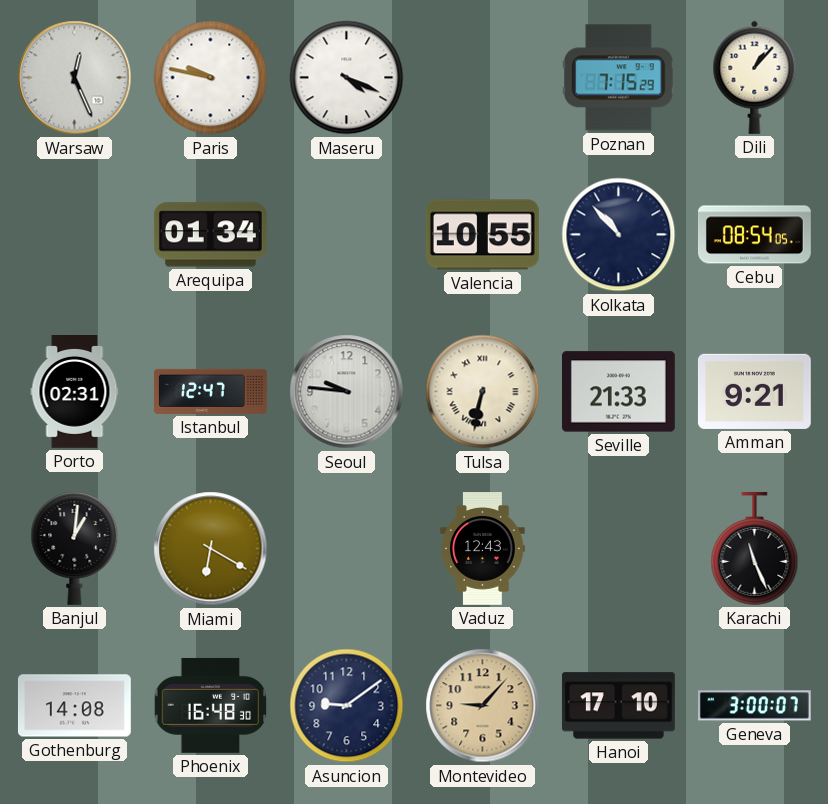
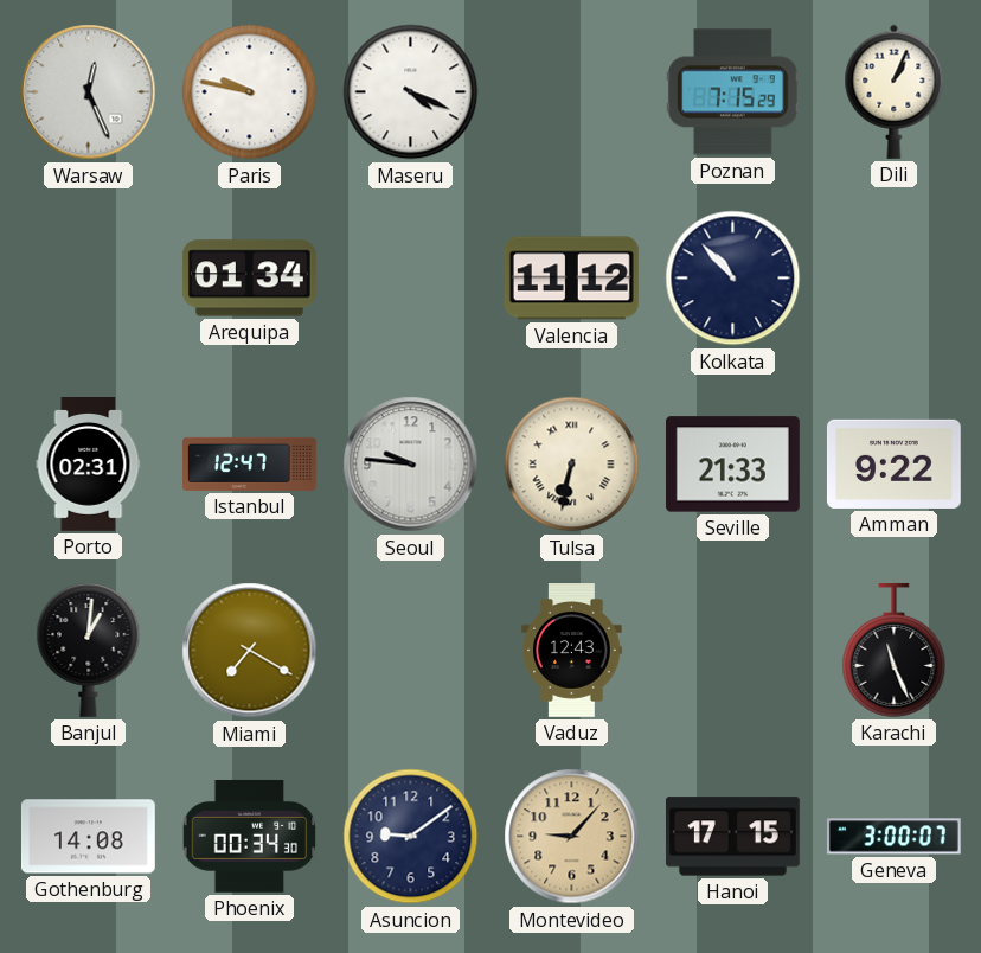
Dili: 1:07 -> 1:04 (895, 91)
Valencia: 10:55 -> 11:12 (571, 279)
Cebu: 08:54 -> none (755, 235)
Amman: 9:21 -> 9:22 (893, 463)
Miami: 6:20 -> 7:20 (250, 651)
Phoenix: 16:48 -> 00:34 (250, 836)
Hanoi: 17:10 -> 17:15 (732, 837)
